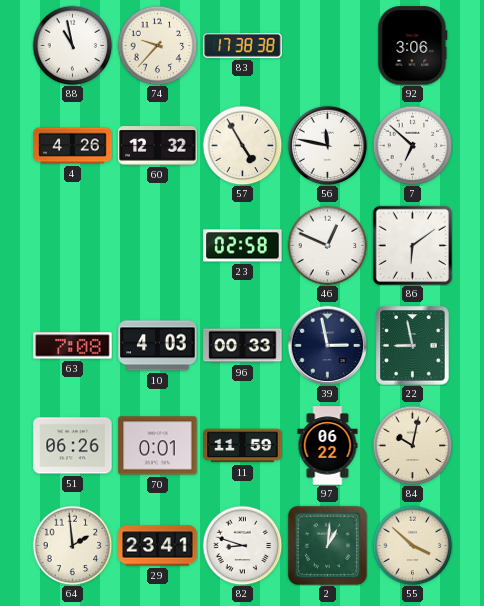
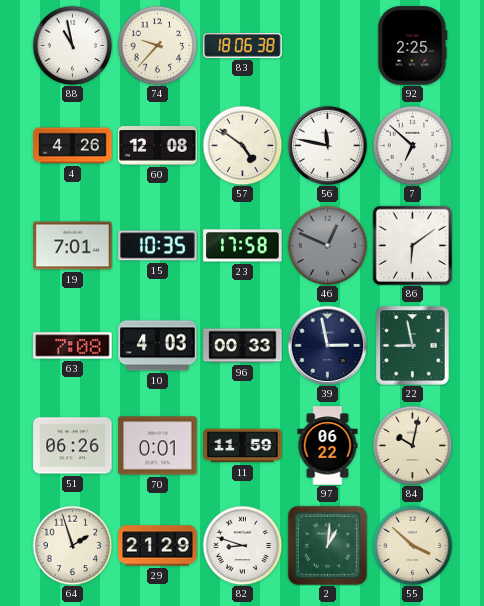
83: 17:38 -> 18:06 (243, 46)
92: 3:06 -> 2:25 (413, 46)
60: 12:32 -> 12:08 (158, 146)
57: 4:55 -> 4:51 (242, 145)
19: none -> 7:01 (73, 246)
15: none -> 10:35 (158, 246)
23: 02:58 -> 17:58 (243, 246)
46 dial: white -> grey (327, 245)
64: 1:59 -> 1:57 (72, 545)
29: 23:41 -> 21:29 (158, 546)
